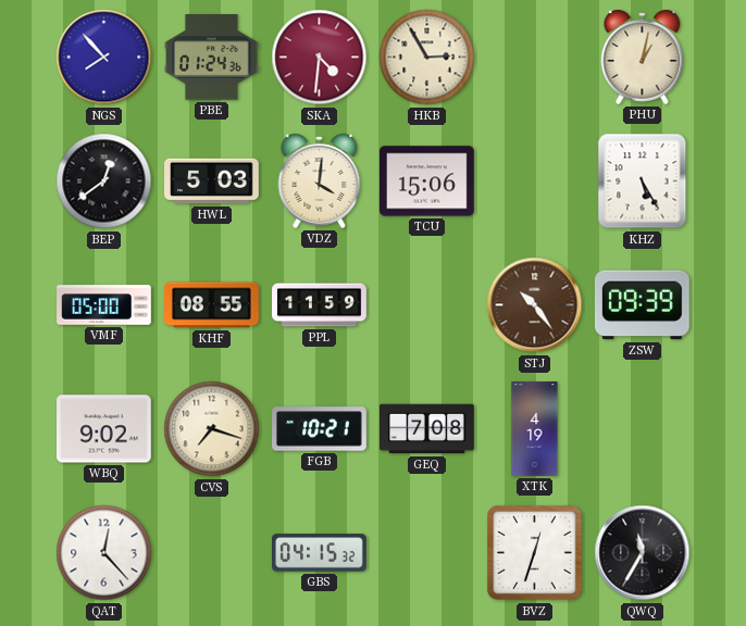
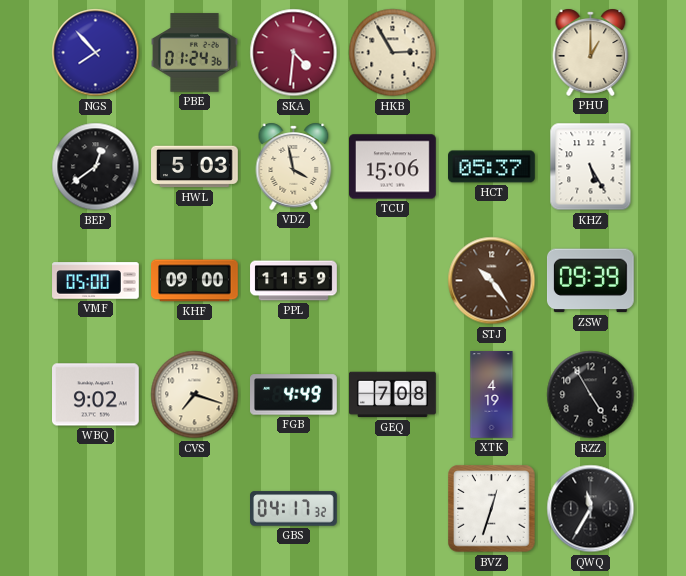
PHU: 1:02 -> 1:00 (591, 52)
VDZ: 4:01 -> 3:58 (294, 166)
HCT: none -> 05:37 (492, 167)
KHF: 08:55 -> 09:00 (195, 281)
FGB: 10:21 -> 4:49 (294, 395)
RZZ: none -> 4:55 (591, 395)
QAT: 12:23 -> none (104, 553)
GBS: 04:15 -> 04:17 (294, 509)
